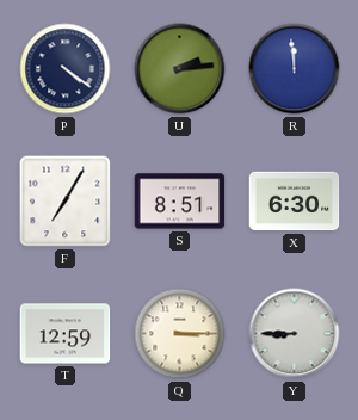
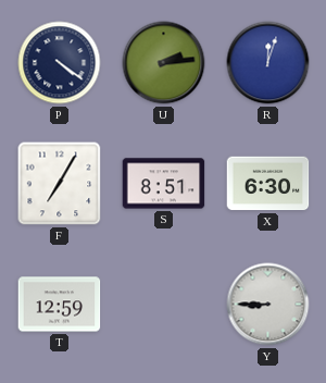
R: 11:59 -> 12:03 (268, 63)
Q: 3:15 -> none (180, 334)
